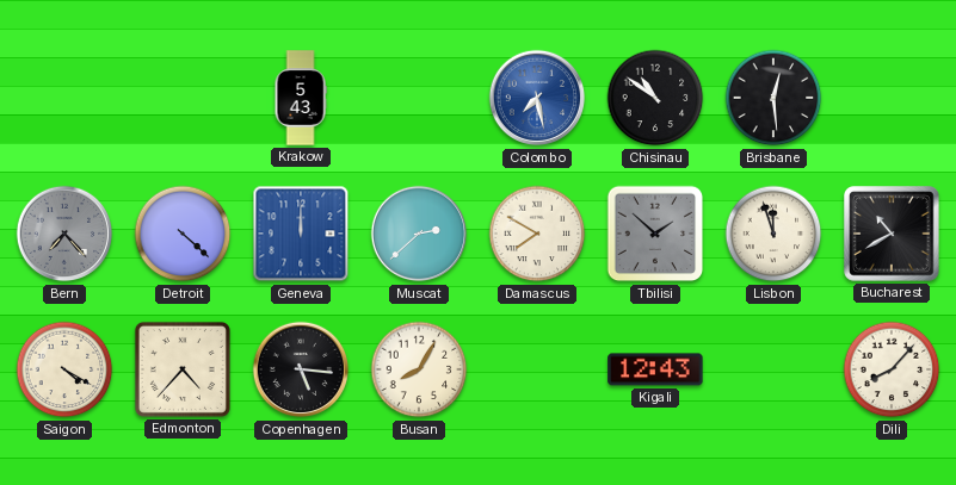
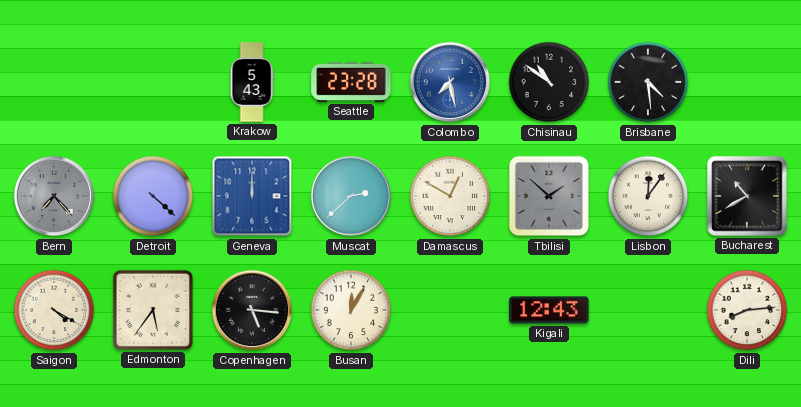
Seattle: none -> 23:28 (351, 82)
Brisbane: 12:29 -> 4:29 (648, 82)
Damascus: 7:50 -> 12:50 (450, 196)
Lisbon: 11:57 -> 12:06 (648, 196)
Edmonton: 4:37 -> 5:36 (153, 310)
Busan: 8:05 -> 12:05 (351, 310)
Dili: 8:07 -> 8:14 (747, 310)
